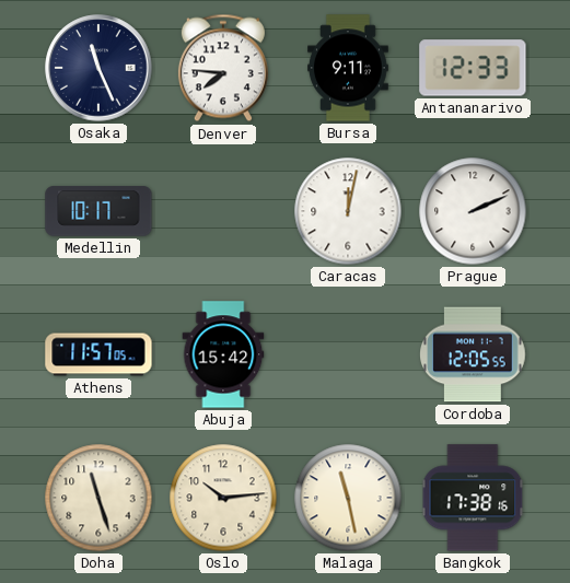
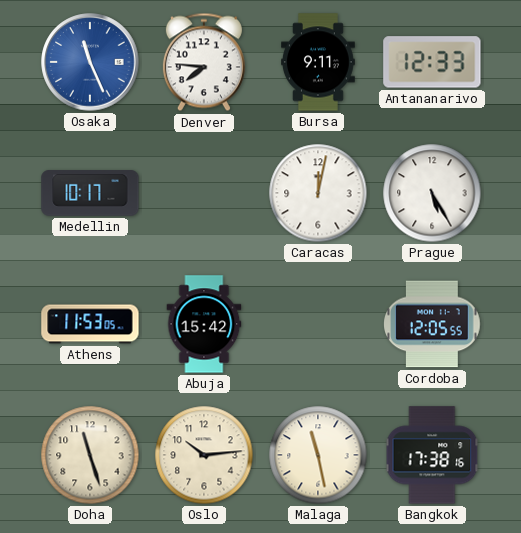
Osaka dial: navy -> blue (90, 62)
Prague: 2:11 -> 5:25 (432, 193)
Athens: 11:57 -> 11:53 (90, 324)
